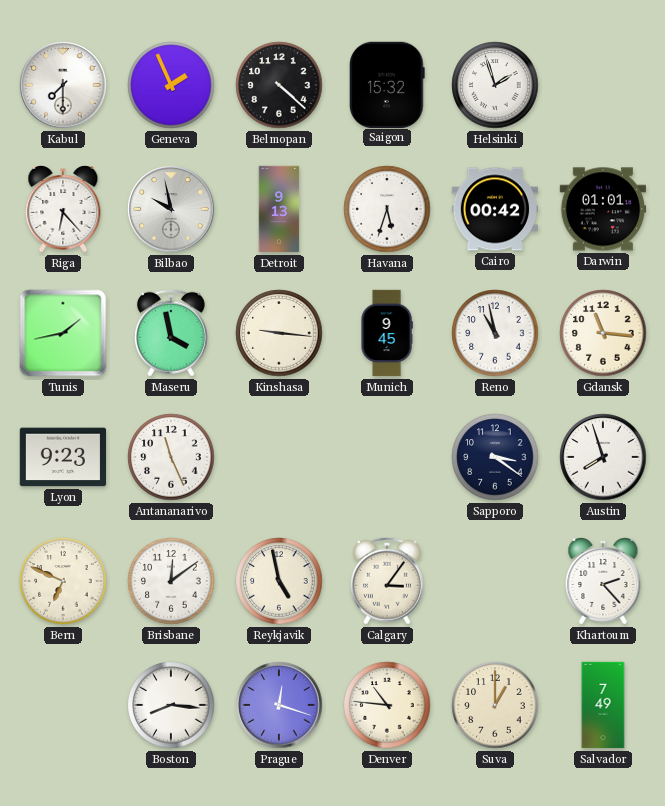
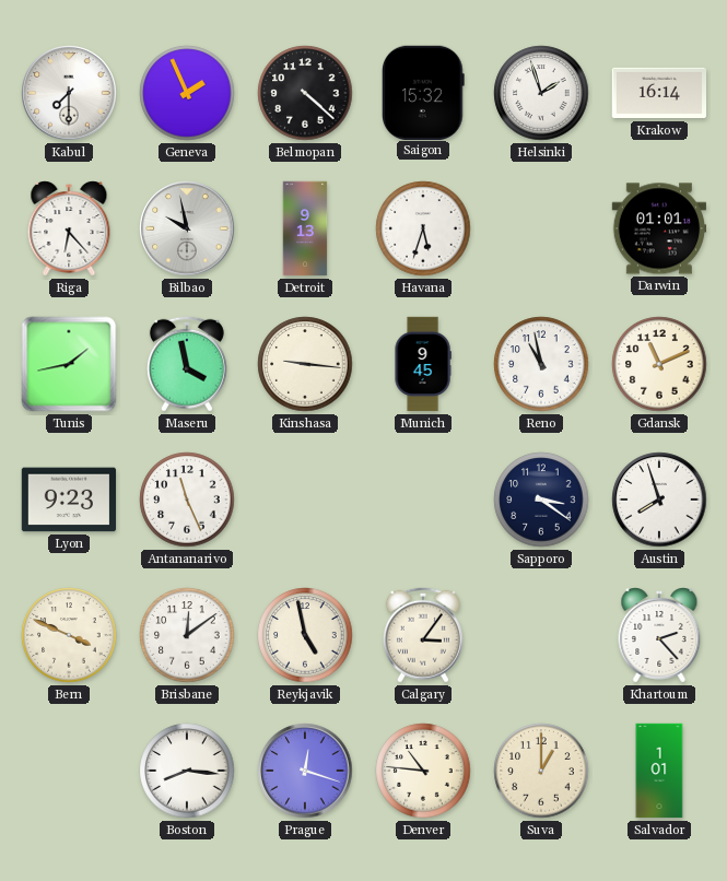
Krakow: none -> 16:14 (659, 93)
Cairo: 00:42 -> none (494, 209)
Gdansk: 11:16 -> 11:11 (659, 364)
Bern: 6:49 -> 3:49 (69, 635)
Salvador: 7:49 -> 1:01 (659, 771)
